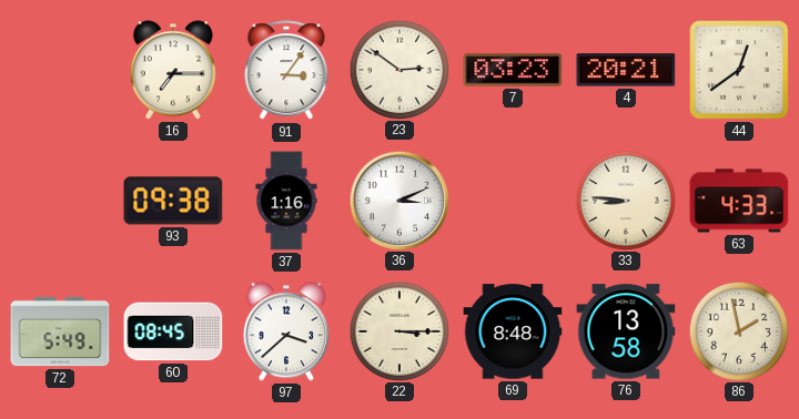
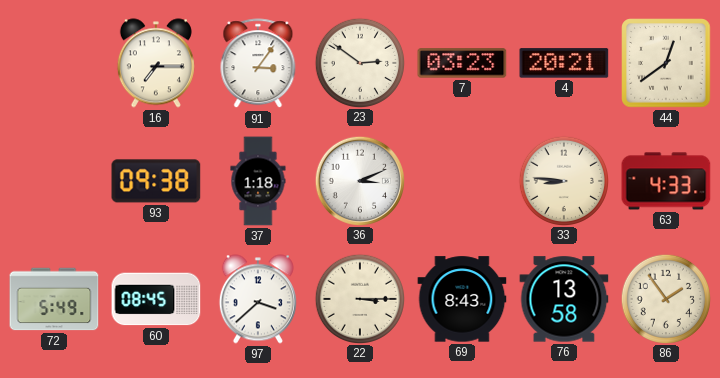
37: 1:16 -> 1:18 (258, 181)
69: 8:48 -> 8:43 (462, 299)
86: 1:58 -> 1:54 (665, 298)
